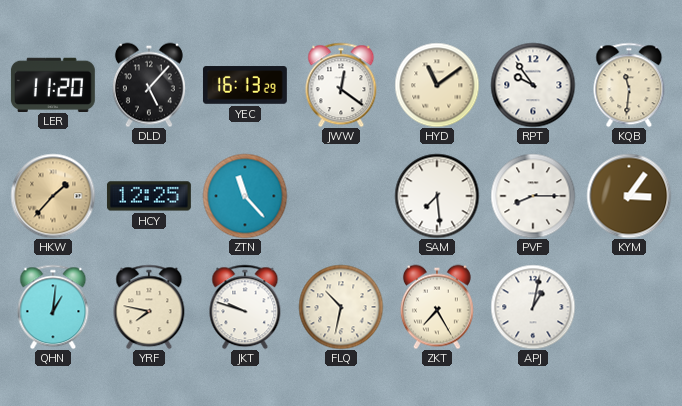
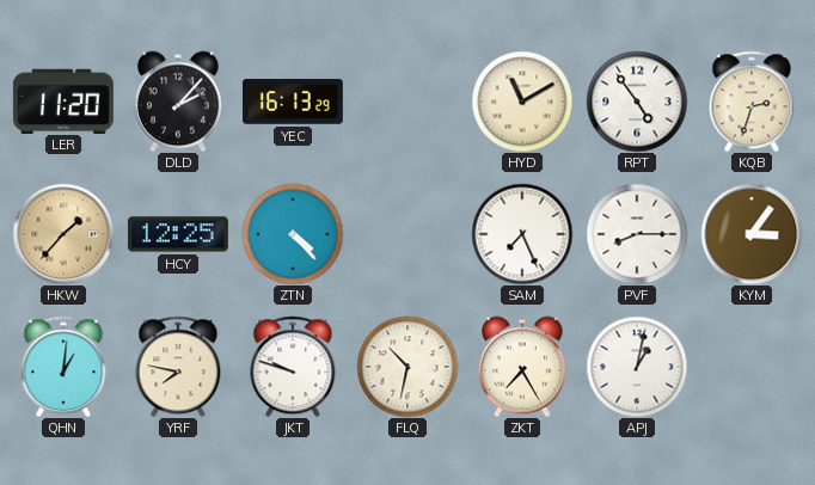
DLD: 5:07 -> 2:07 (178, 102)
JWW: 12:21 -> none (341, 85)
HYD: 11:09 -> 11:10 (522, 102)
RPT: 9:54 -> 4:54 (637, 102)
KQB: 11:31 -> 2:33 (752, 102)
ZTN: 11:23 -> 4:23 (293, 234)
SAM: 7:29 -> 7:26 (522, 234)
